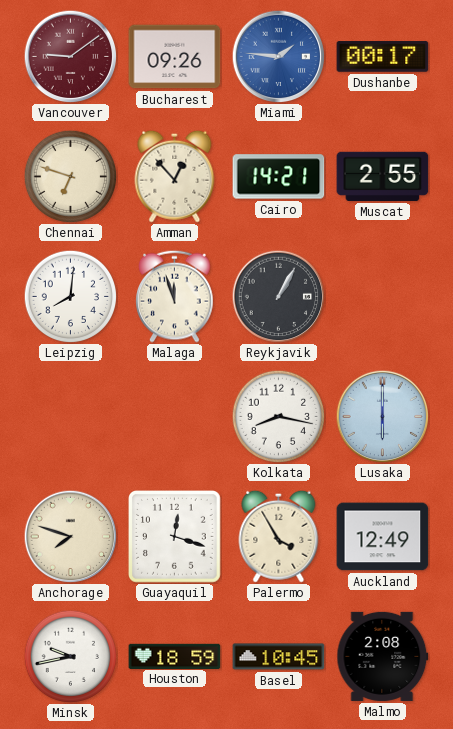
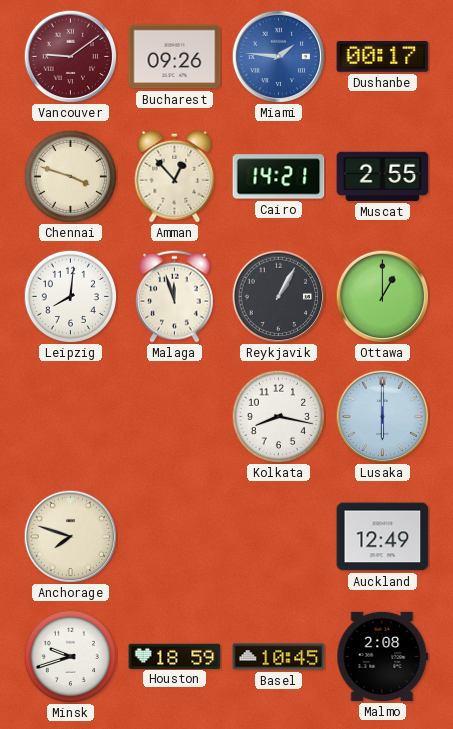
Chennai: 6:48 -> 3:48 (70, 176)
Ottawa: none -> 1:00 (382, 296)
Guayaquil: 12:18 -> none (175, 537)
Palermo: 3:55 -> none (279, 536)
Minsk: 9:43 -> 9:42 (70, 656)
